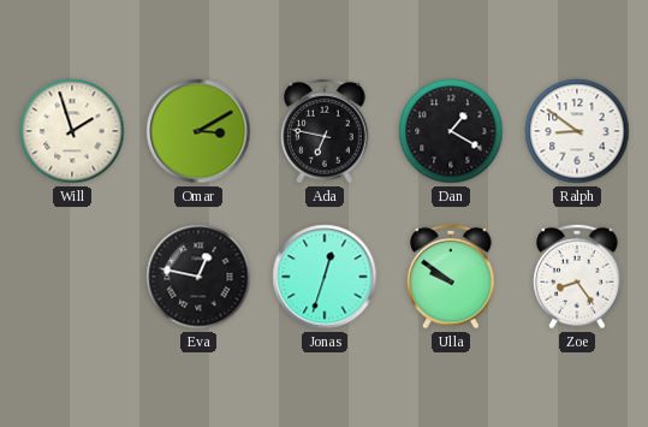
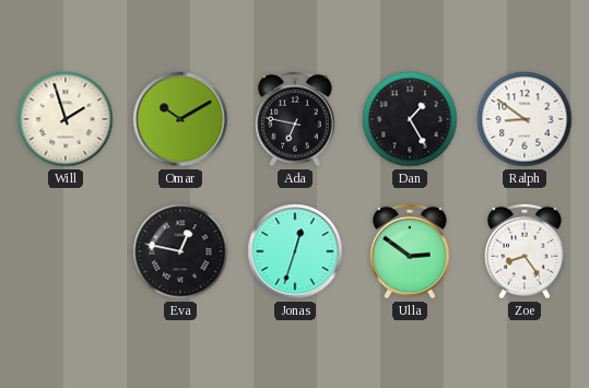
Omar: 3:10 -> 10:10 (180, 119)
Dan: 1:20 -> 1:25 (410, 119)
Ulla: 9:51 -> 2:51 (410, 251)
